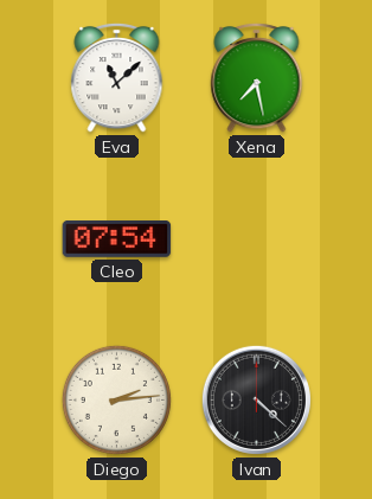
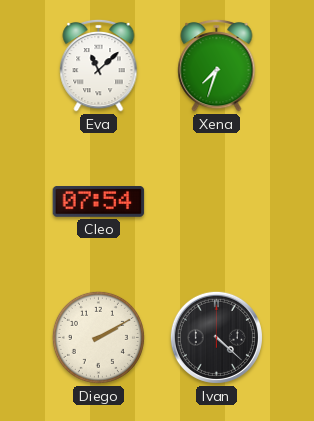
Xena: 7:28 -> 7:33 (217, 65)
Diego: 2:14 -> 2:10 (98, 337)
